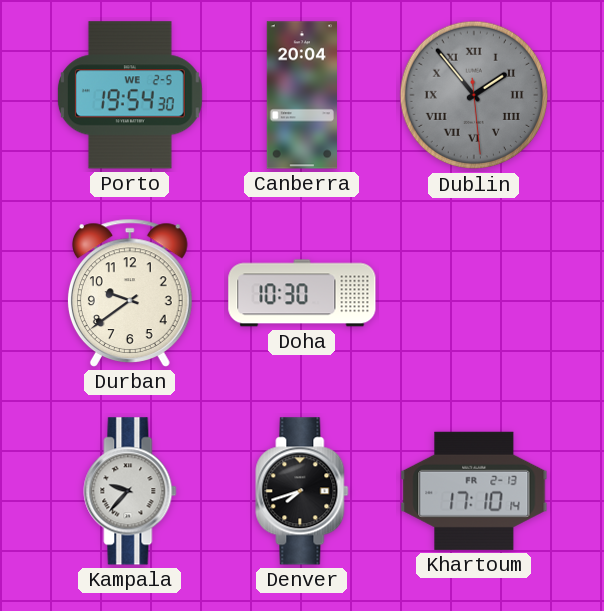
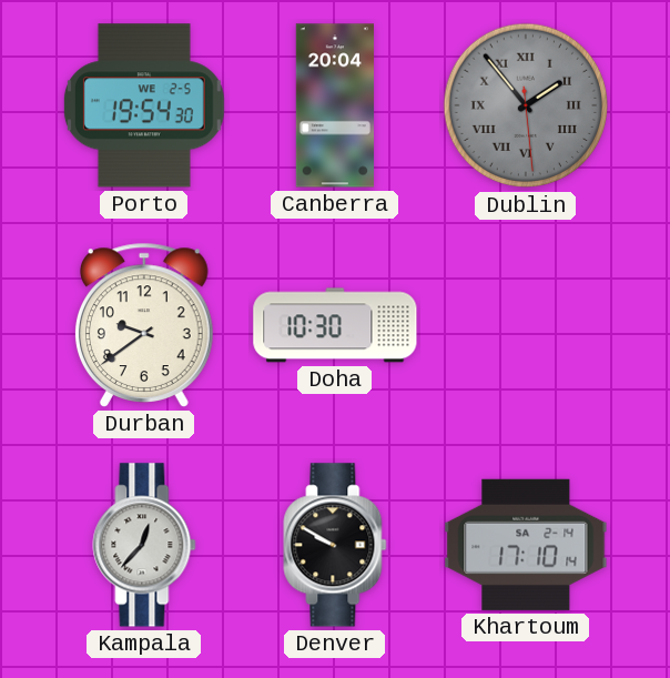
Kampala: 9:37 -> 12:37 (144, 545)
Denver: 7:42 -> 9:50 (335, 545)
Khartoum date: FR 2-13 -> SA 2-14 (526, 545)
